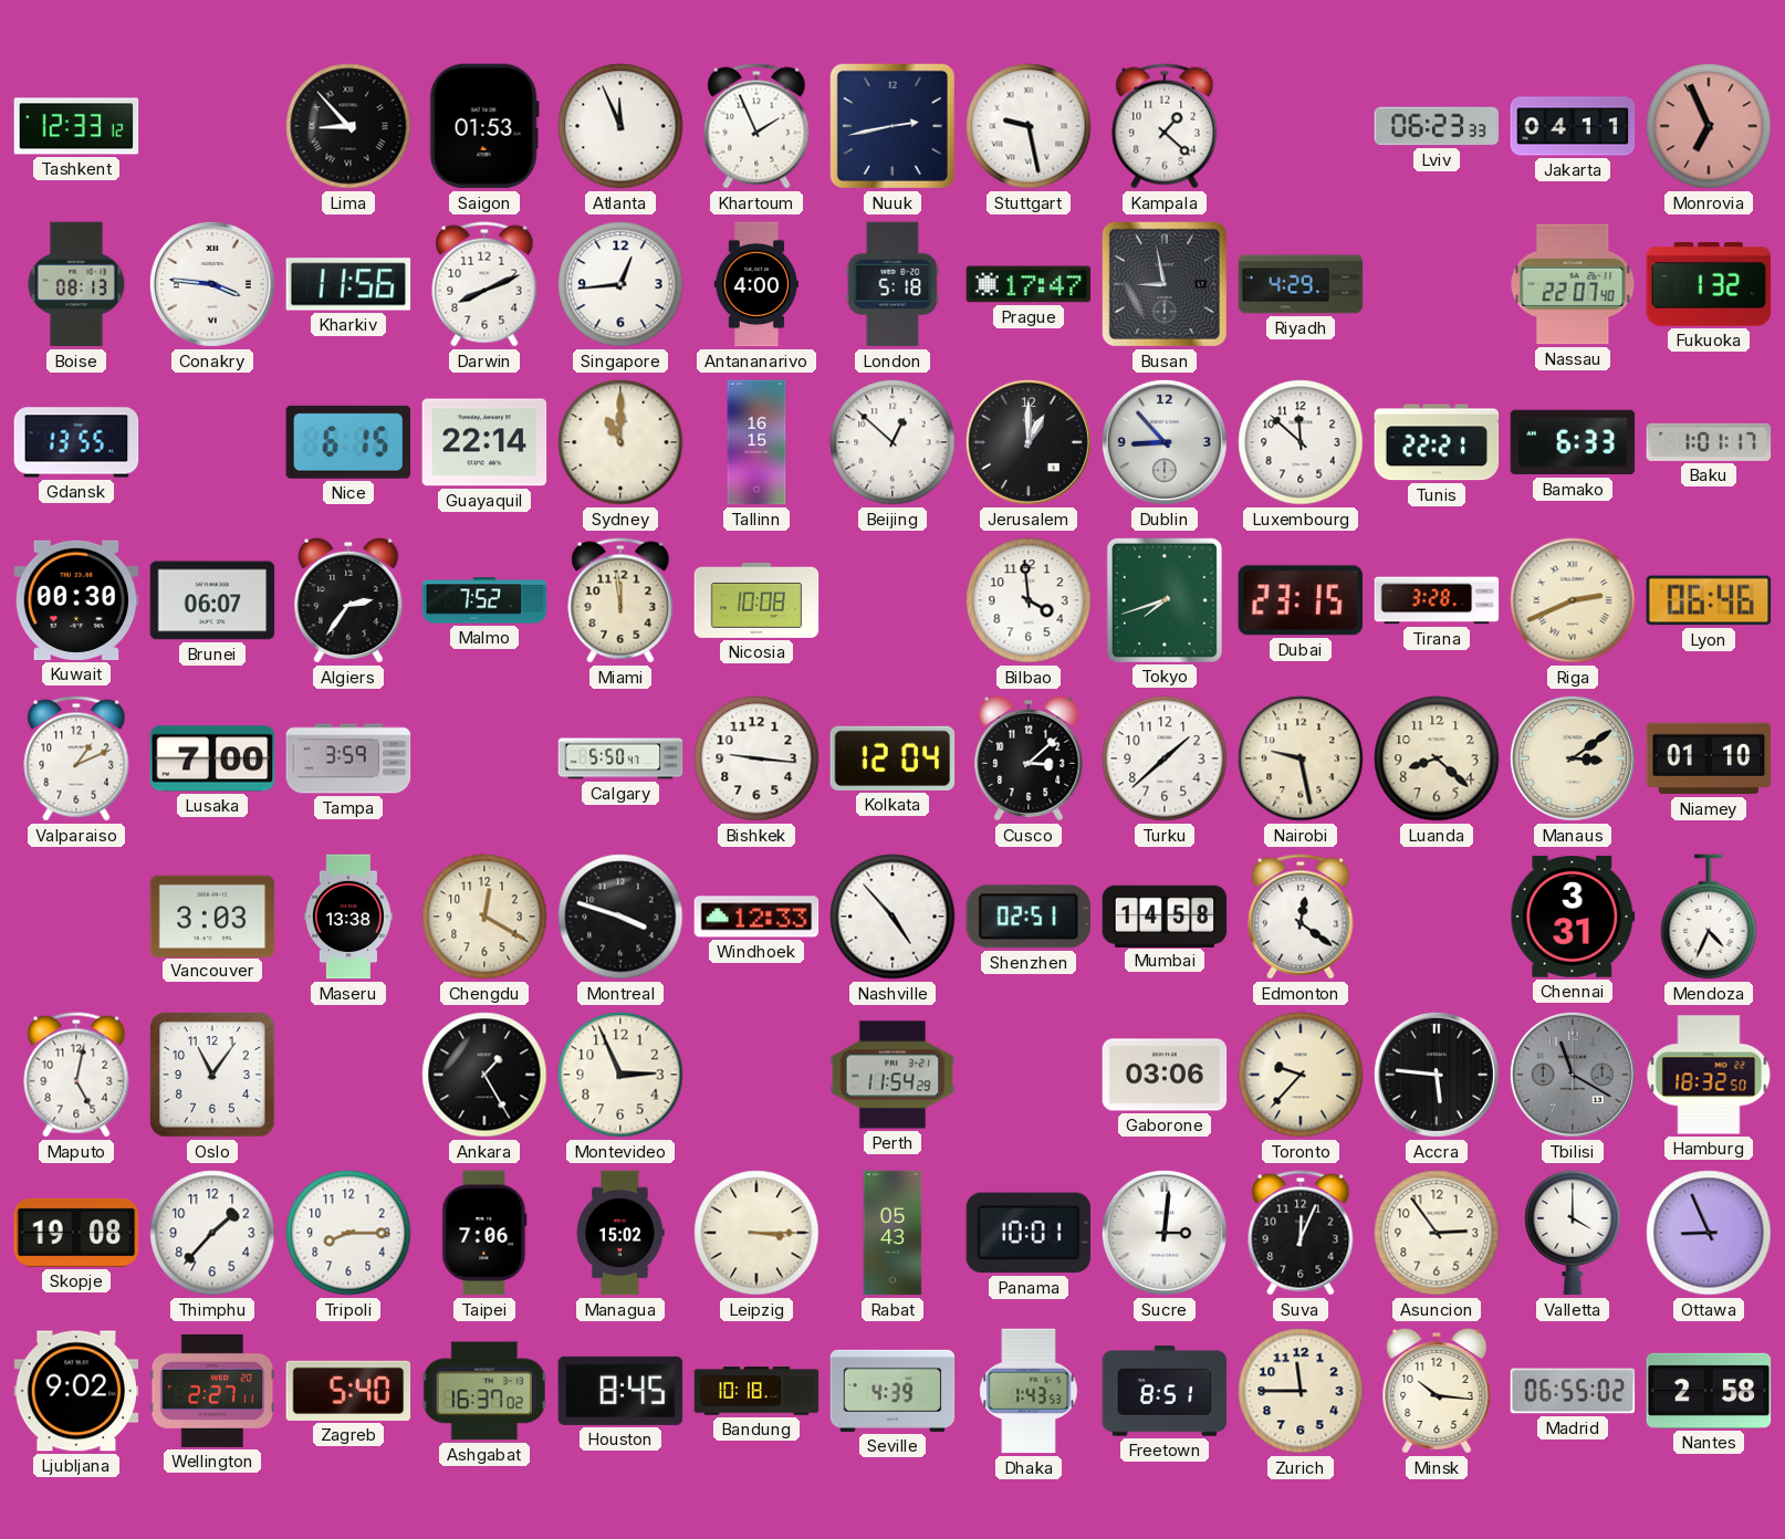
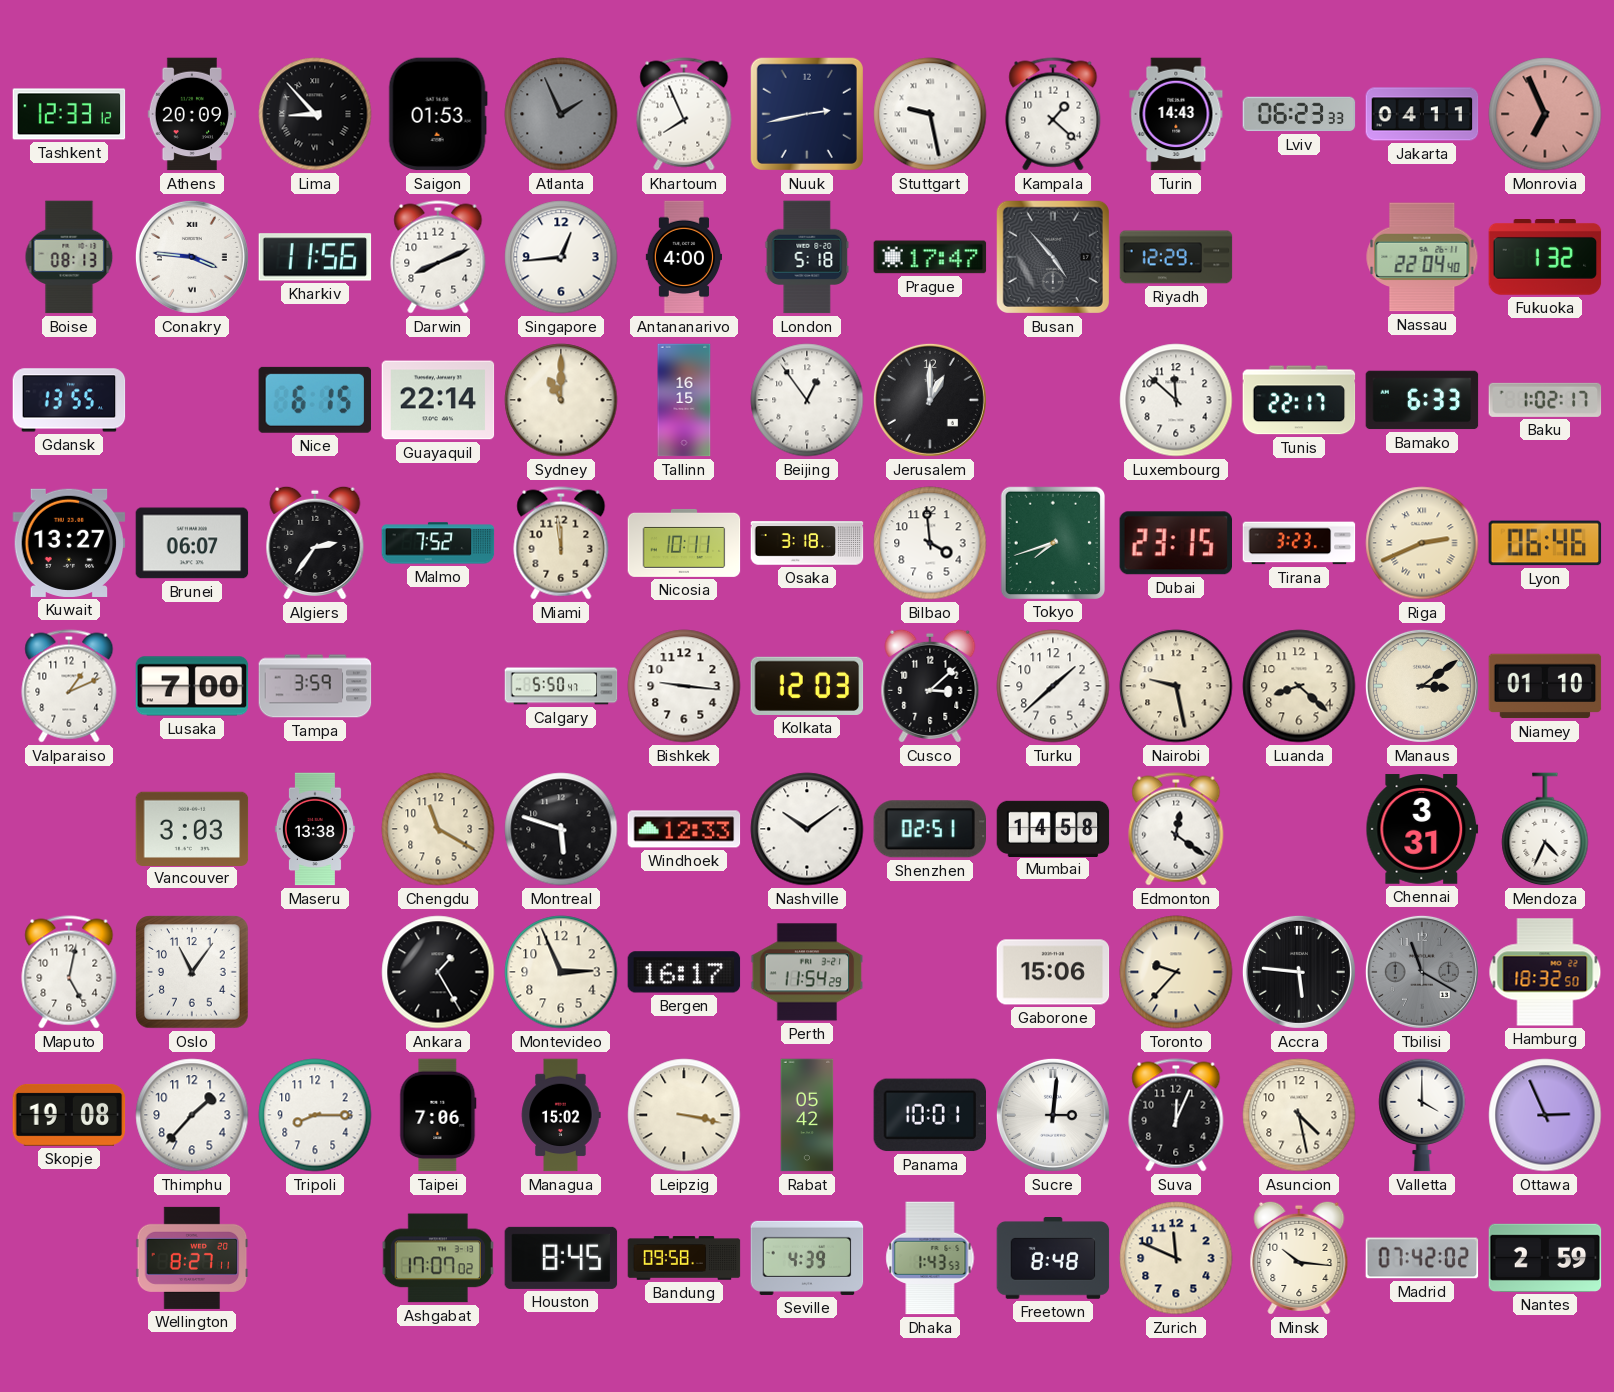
Athens: none -> 20:09 (191, 114)
Atlanta: 11:56 -> 1:56 (561, 114)
Atlanta dial: white -> grey (561, 114)
Khartoum: 1:56 -> 7:56 (684, 114)
Turin: none -> 14:43 (1176, 114)
Busan: 8:58 -> 4:53 (1053, 257)
Riyadh: 4:29 -> 12:29 (1176, 257)
Nassau: 22:07 -> 22:04 (1422, 257)
Beijing: 12:52 -> 12:54 (807, 400)
Dublin: 8:53 -> none (1165, 442)
Tunis: 22:21 -> 22:17 (1299, 400)
Baku: 1:01 -> 1:02 (1545, 400)
Kuwait: 00:30 -> 13:27 (69, 543)
Nicosia: 10:08 -> 10:11 (684, 543)
Osaka: none -> 3:18 (807, 543)
Tirana: 3:28 -> 3:23 (1299, 543)
Kolkata: 12:04 -> 12:03 (807, 686)
Chengdu: 12:20 -> 11:20 (438, 829)
Montreal: 3:48 -> 5:48 (561, 829)
Nashville: 4:53 -> 10:09 (807, 829)
Bergen: none -> 16:17 (684, 972)
Gaborone: 03:06 -> 15:06 (1053, 972)
Leipzig: 3:15 -> 3:17 (684, 1115)
Rabat: 05:43 -> 05:42 (807, 1115)
Asuncion: 2:54 -> 4:28 (1299, 1115)
Ottawa: 8:56 -> 2:56 (1545, 1115)
Ljubljana: 9:02 -> none (76, 1391)
Wellington: 2:27 -> 8:27 (192, 1258)
Zagreb: 5:40 -> none (348, 1391)
Ashgabat: 16:37 -> 17:07 (438, 1258)
Bandung: 10:18 -> 09:58 (684, 1258)
Freetown: 8:51 -> 8:48 (1053, 1259)
Zurich: 11:45 -> 11:49 (1176, 1258)
Madrid: 06:55 -> 07:42 (1422, 1258)
Nantes: 2:58 -> 2:59 (1545, 1258)
